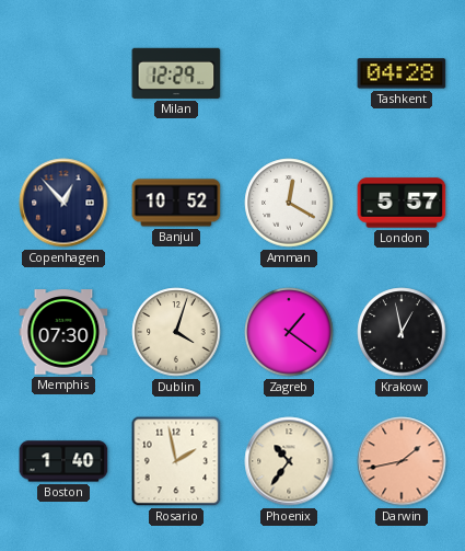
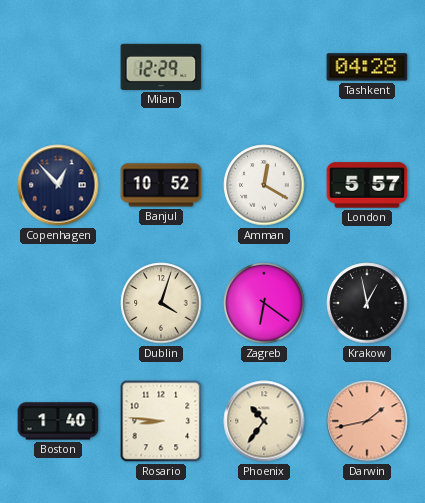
Memphis: 07:30 -> none (63, 332)
Zagreb: 1:21 -> 6:21 (264, 303)
Rosario: 1:58 -> 8:46 (161, 421)
